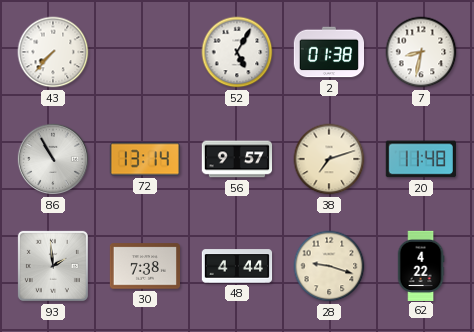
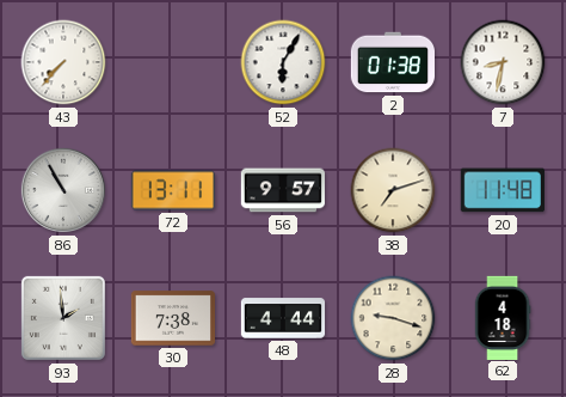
52: 5:05 -> 6:05 (283, 62)
72: 13:14 -> 13:11 (172, 190)
62: 4:22 -> 4:18 (503, 317)
